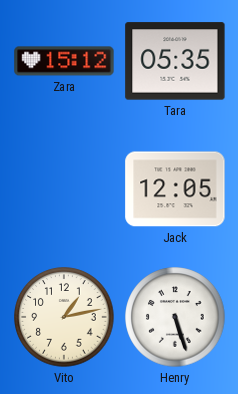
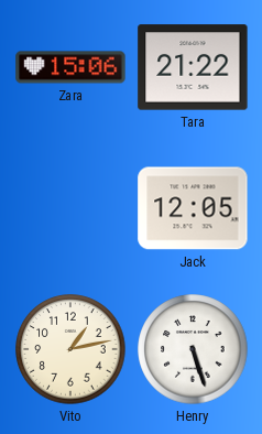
Zara: 15:12 -> 15:06 (70, 67)
Tara: 05:35 -> 21:22 (193, 67)
